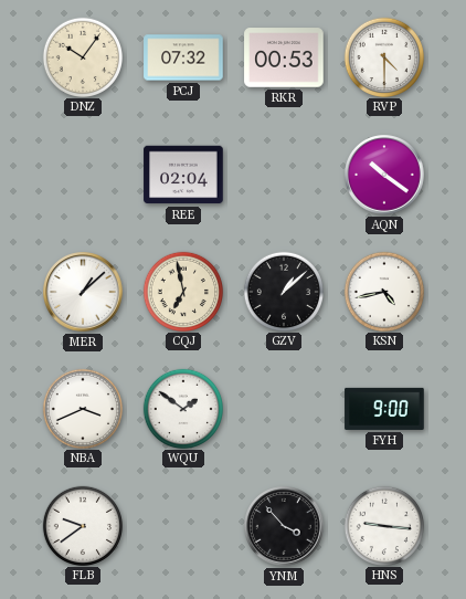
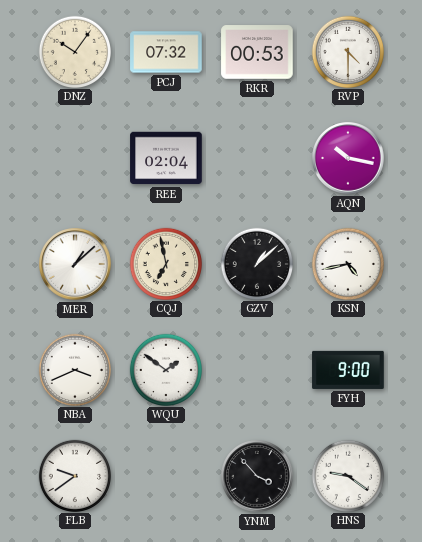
AQN: 10:21 -> 10:17 (348, 158)
HNS: 9:16 -> 9:21 (347, 475)
